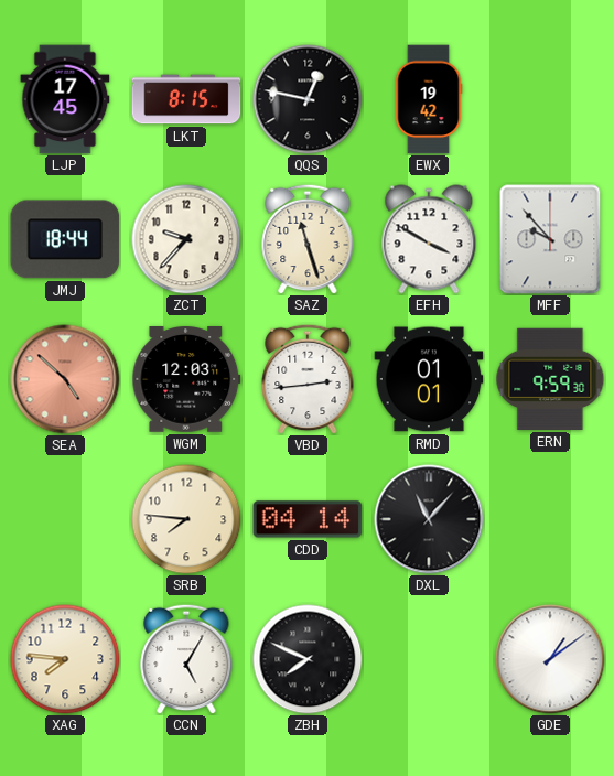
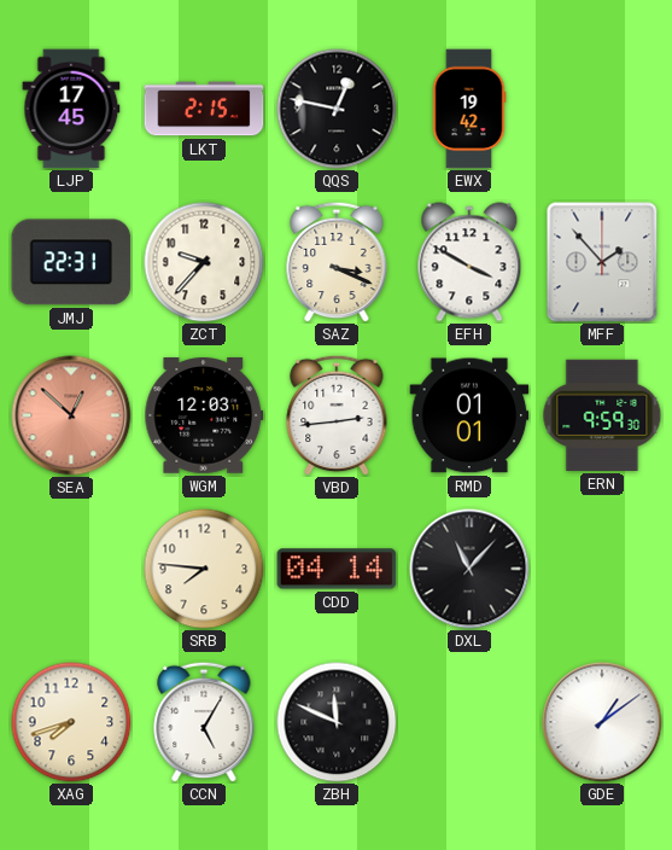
LKT: 8:15 -> 2:15 (204, 109)
JMJ: 18:44 -> 22:31 (71, 262)
SAZ: 11:27 -> 3:19 (337, 262)
MFF: 9:53 -> 1:53 (602, 262)
SEA: 4:52 -> 12:52 (71, 415)
XAG: 7:46 -> 7:42 (71, 722)
ZBH: 7:49 -> 11:49 (337, 722)
